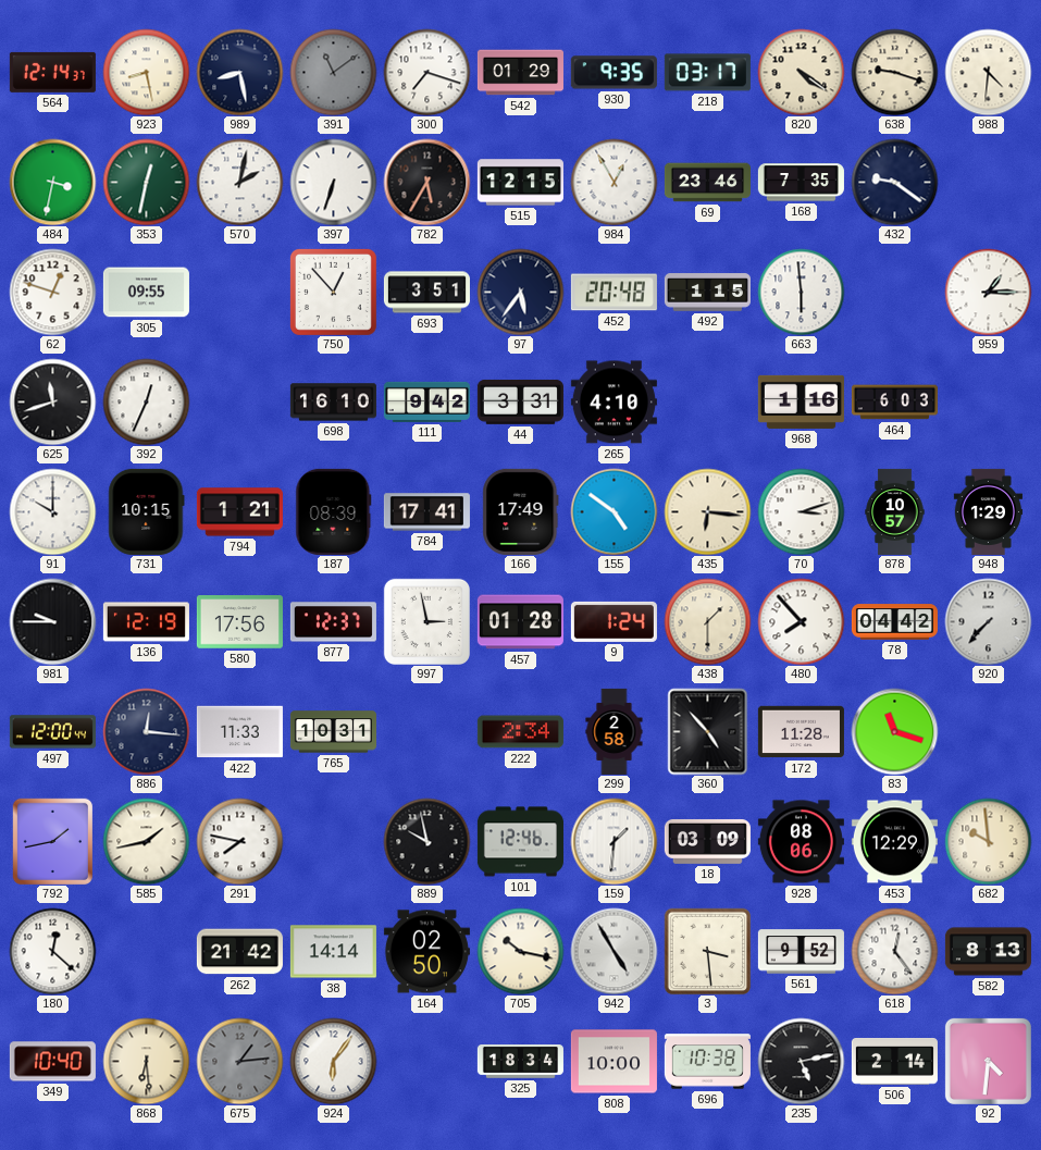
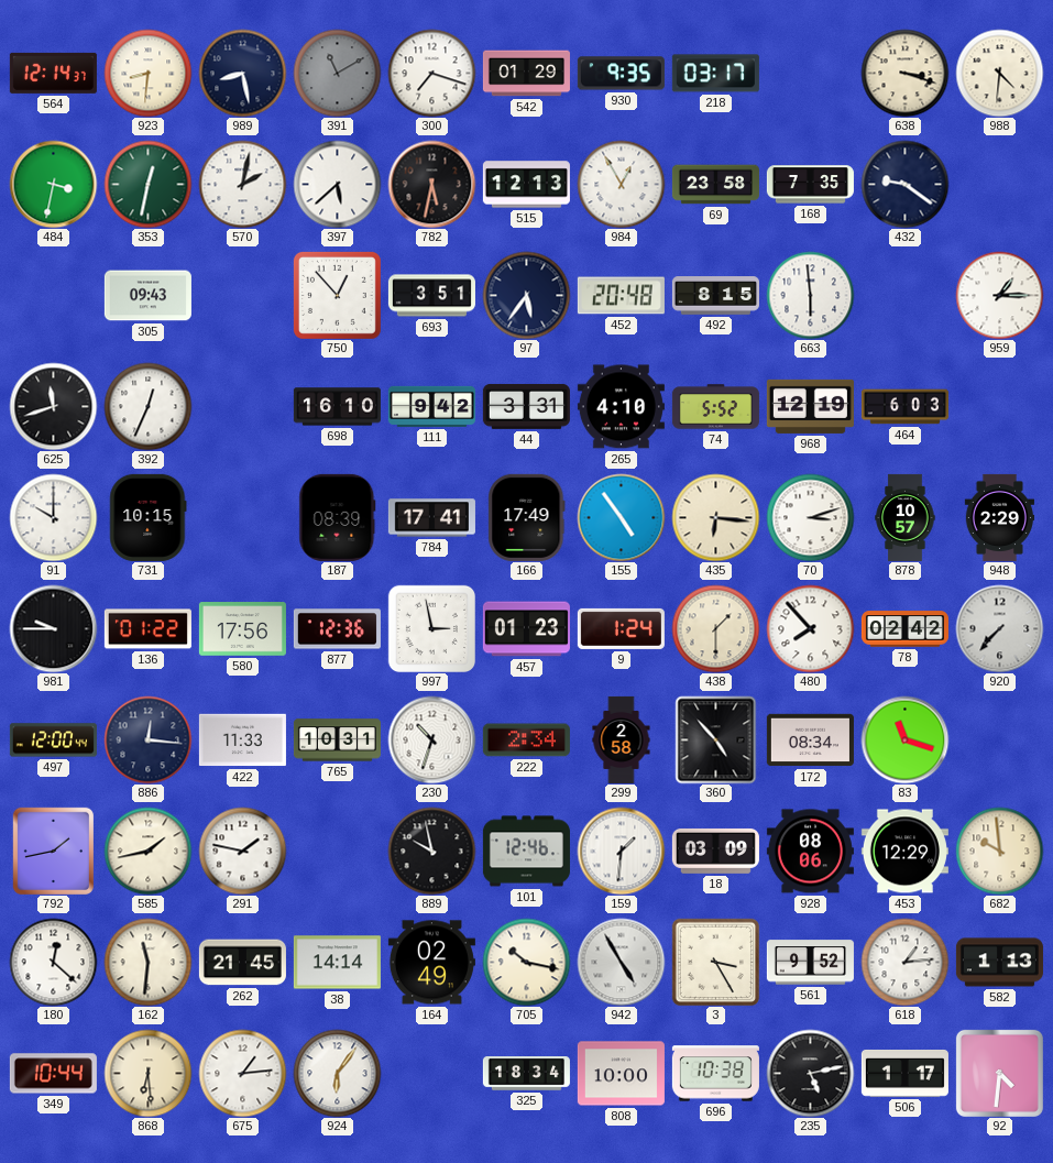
923: 8:28 -> 8:31 (147, 73)
391: 11:09 -> 11:10 (337, 73)
820: 4:21 -> none (801, 72)
638: 9:18 -> 3:18 (904, 73)
397: 6:33 -> 5:38 (337, 184)
782: 5:35 -> 5:32 (431, 184)
515: 12:15 -> 12:13 (526, 185)
69: 23:46 -> 23:58 (715, 185)
62: 12:48 -> none (52, 292)
305: 09:55 -> 09:43 (147, 296)
492: 1:15 -> 8:15 (715, 296)
74: none -> 5:52 (715, 407)
968: 1:16 -> 12:19 (810, 406)
794: 1:21 -> none (239, 512)
155: 4:51 -> 4:54 (621, 517)
948: 1:29 -> 2:29 (1000, 517)
136: 12:19 -> 01:22 (147, 629)
877: 12:37 -> 12:36 (337, 629)
457: 01:28 -> 01:23 (526, 629)
78: 04:42 -> 02:42 (904, 629)
230: none -> 10:33 (431, 739)
172: 11:28 -> 08:34 (810, 740)
291: 7:47 -> 1:47 (242, 851)
162: none -> 11:31 (147, 962)
262: 21:42 -> 21:45 (242, 963)
164: 02:50 -> 02:49 (431, 963)
3: 3:29 -> 3:25 (715, 962)
618: 12:24 -> 1:14 (904, 962)
582: 8:13 -> 1:13 (999, 963)
349: 10:40 -> 10:44 (53, 1074)
675 dial: grey -> white (242, 1073)
506: 2:14 -> 1:17 (904, 1074)
